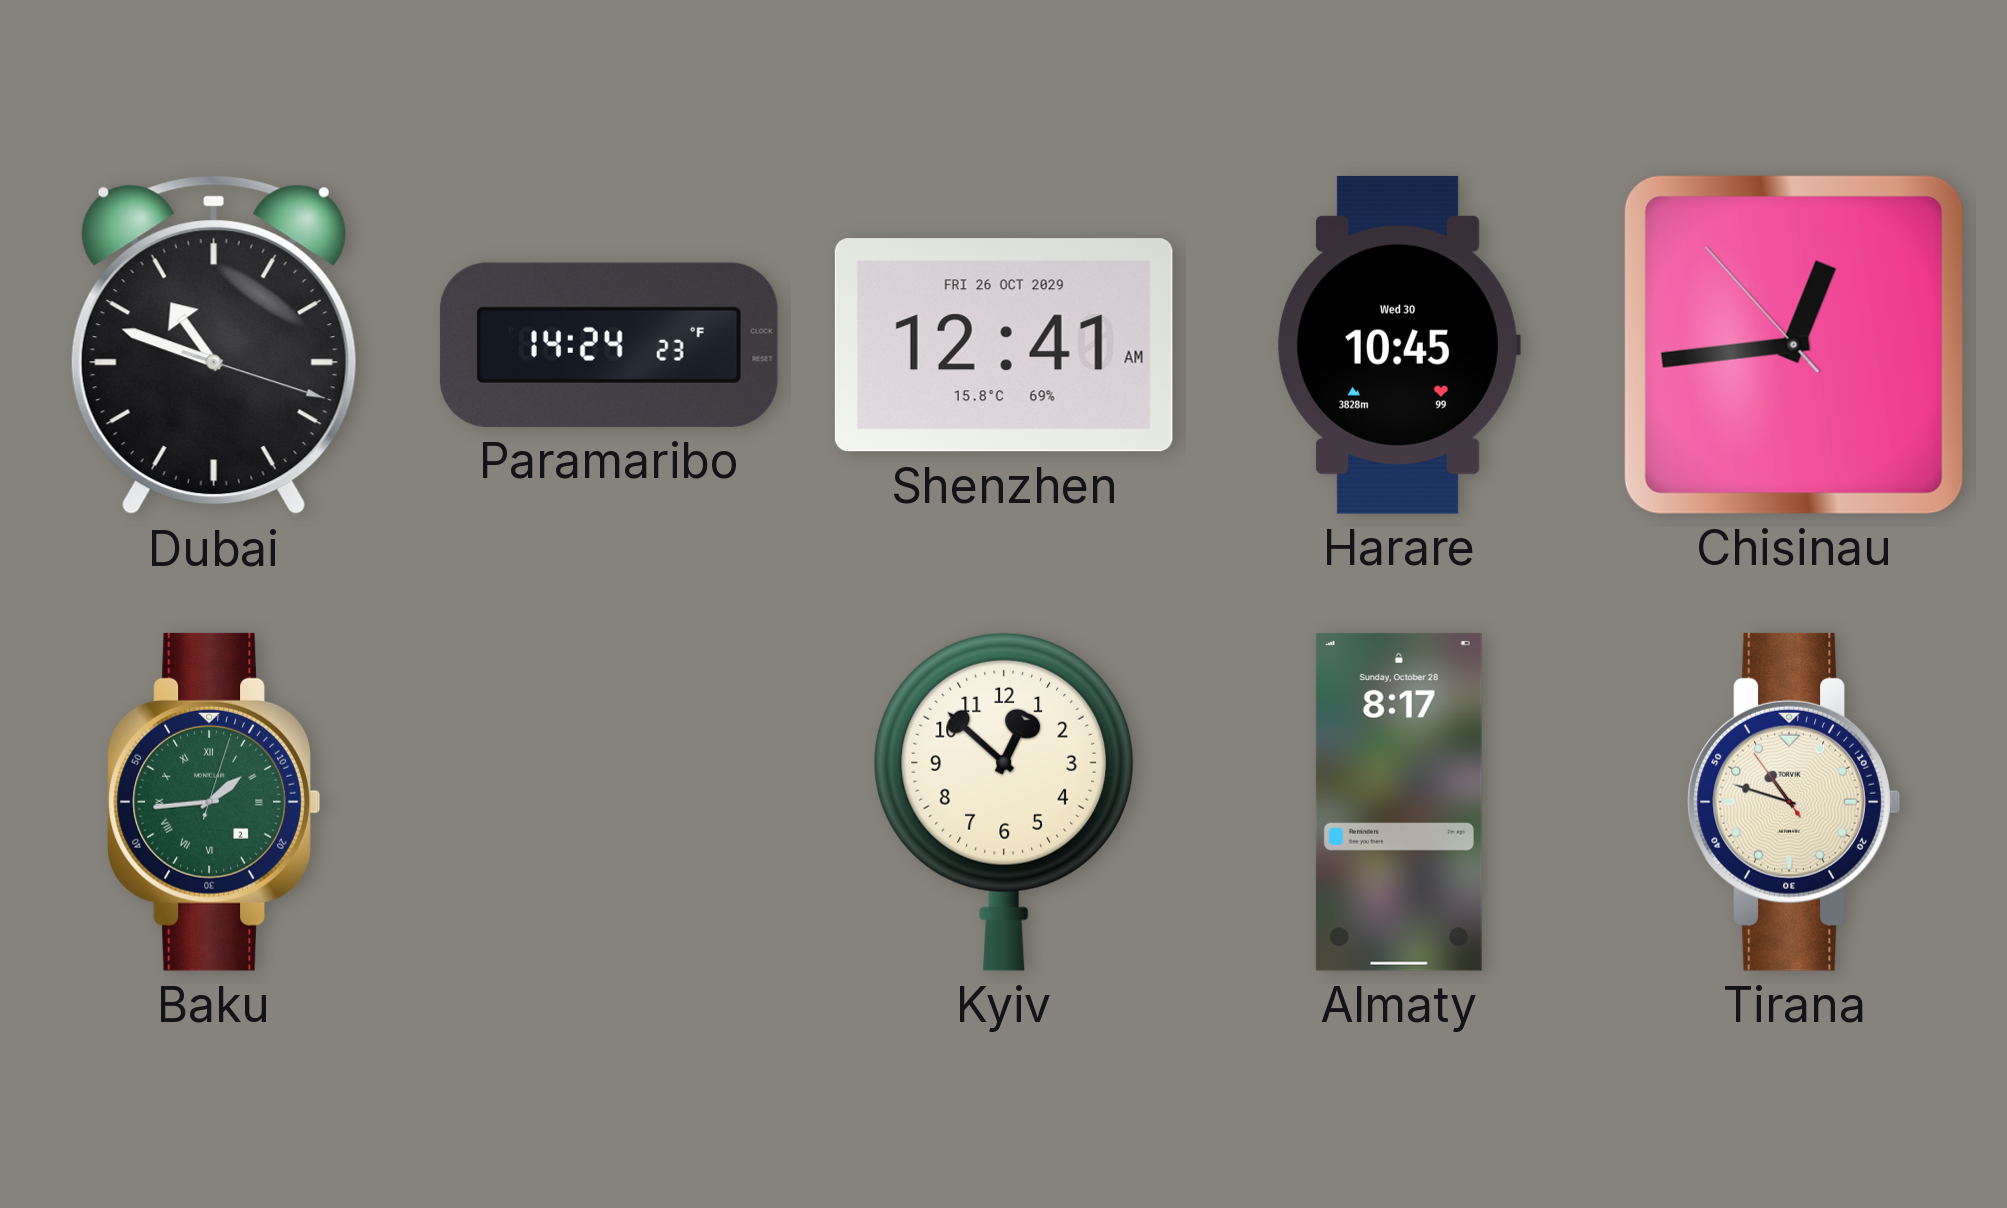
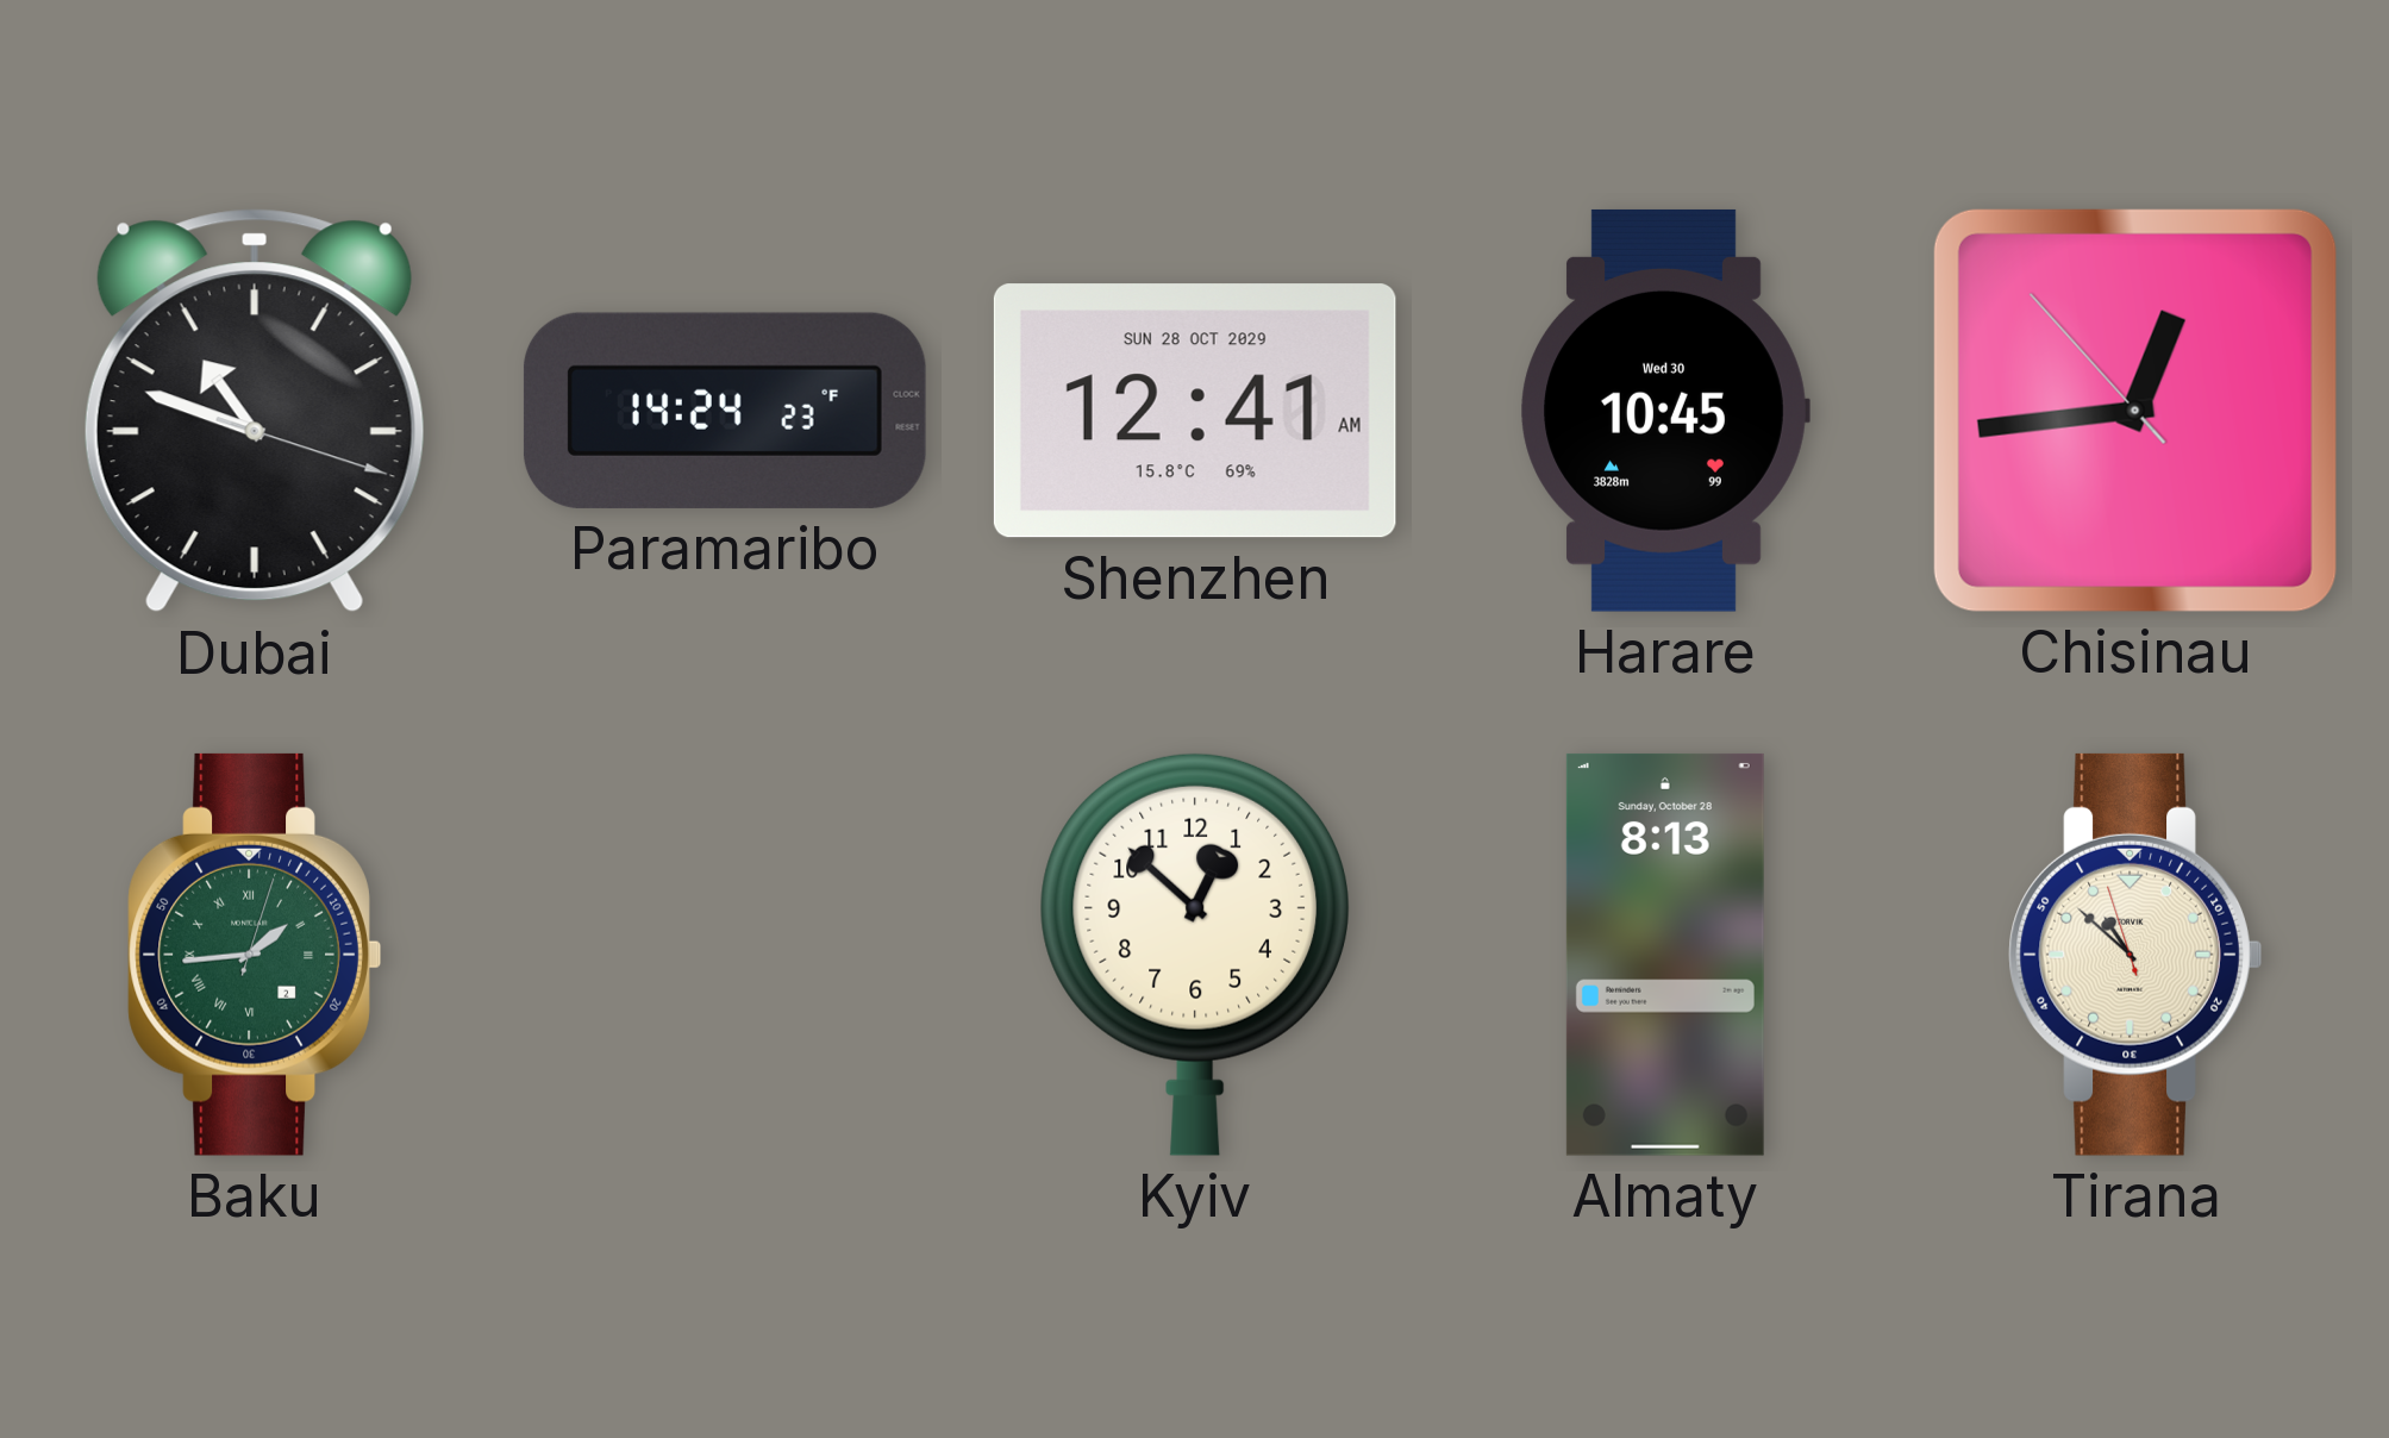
Shenzhen date: FRI 26 OCT 2029 -> SUN 28 OCT 2029 (1195, 411)
Almaty: 8:17 -> 8:13 (1665, 955)
Tirana: 10:47 -> 10:51 (2135, 955)
